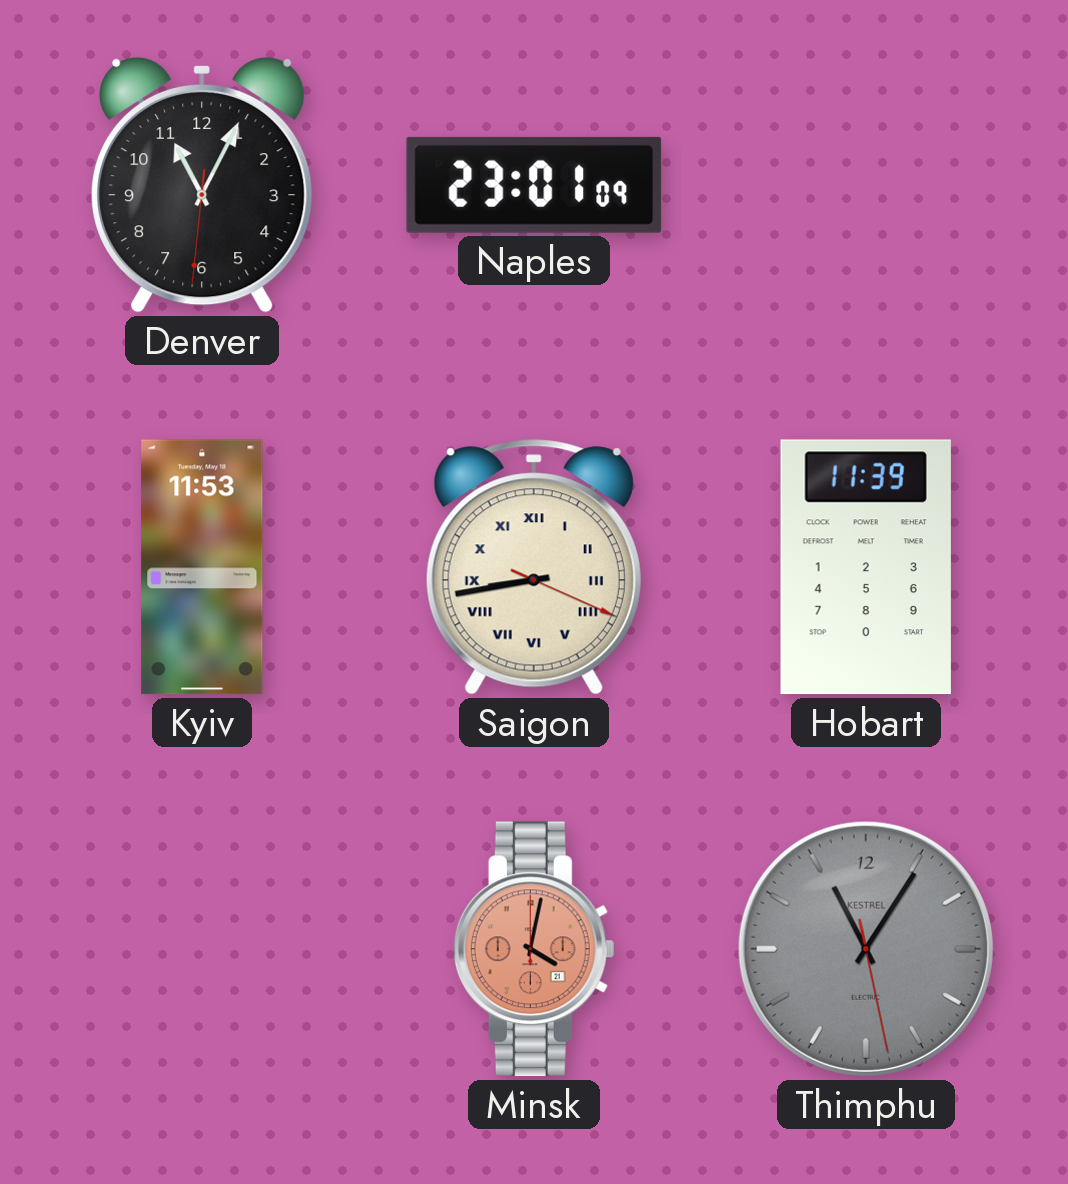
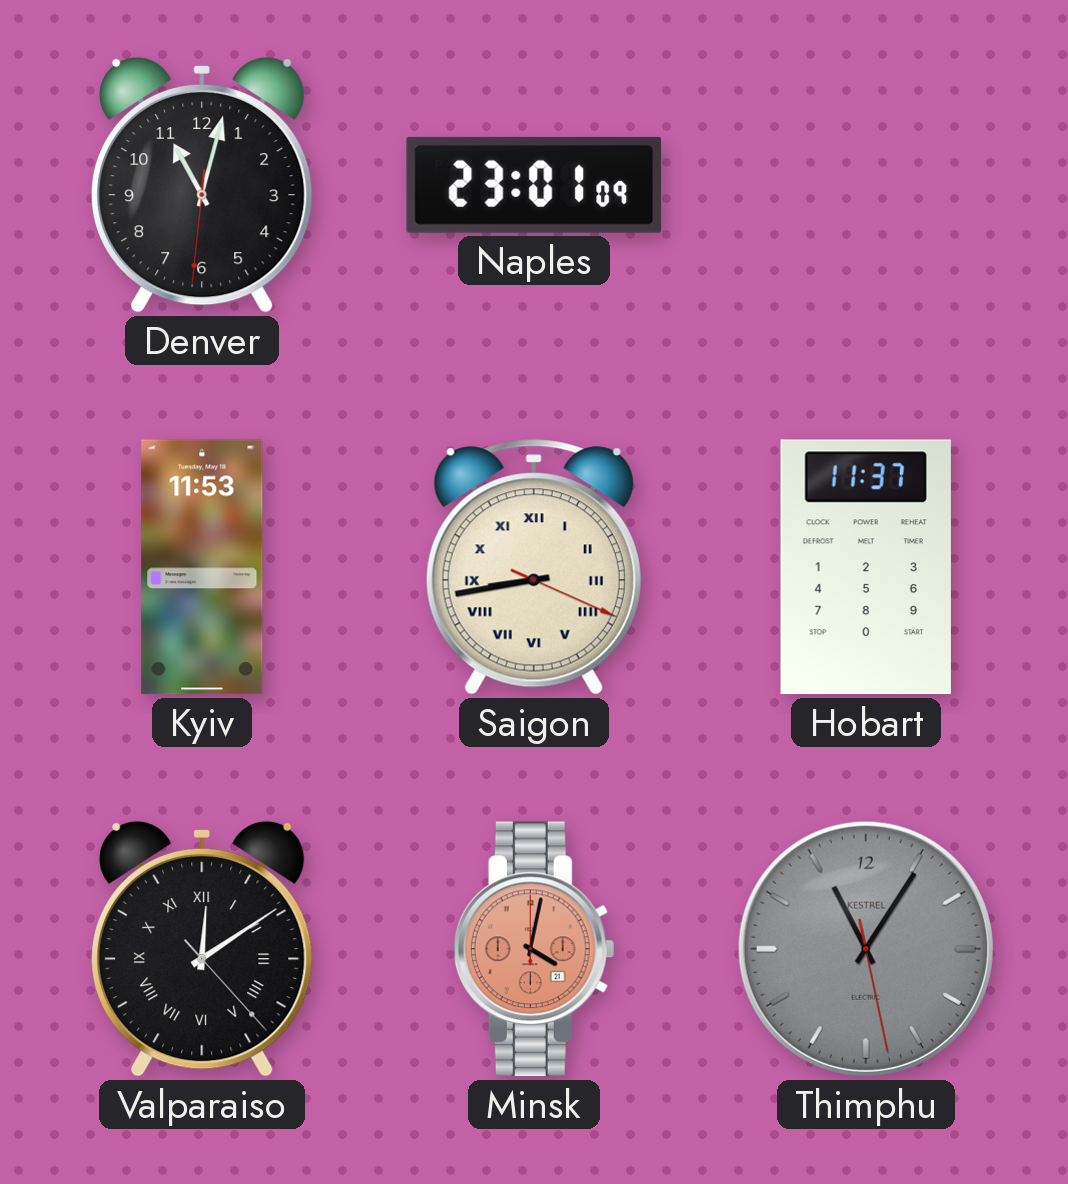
Denver: 11:04 -> 11:02 (202, 185)
Hobart: 11:39 -> 11:37 (866, 567)
Valparaiso: none -> 12:09 (202, 949)
